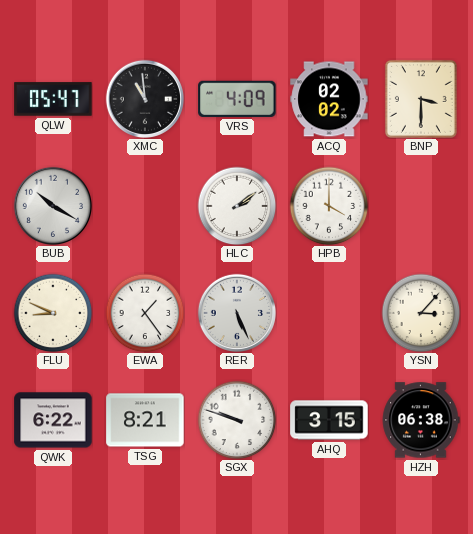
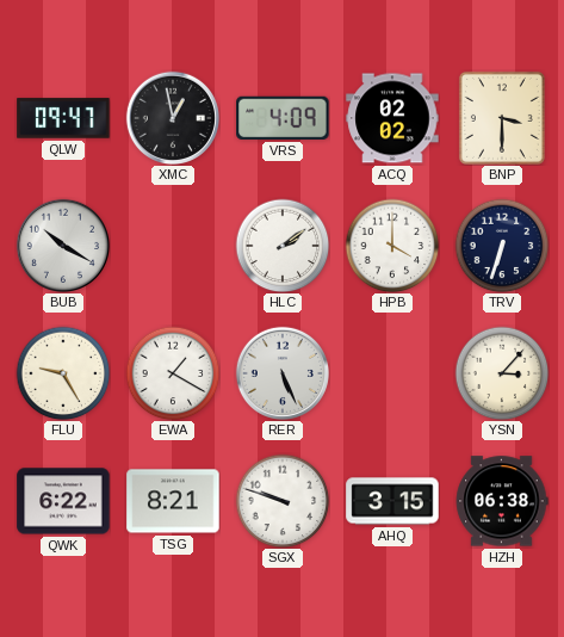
QLW: 05:47 -> 09:47 (63, 118)
XMC: 10:59 -> 12:58 (172, 117)
TRV: none -> 6:33 (502, 246)
FLU: 8:49 -> 9:25 (63, 373)
EWA: 1:24 -> 1:20 (173, 373)
